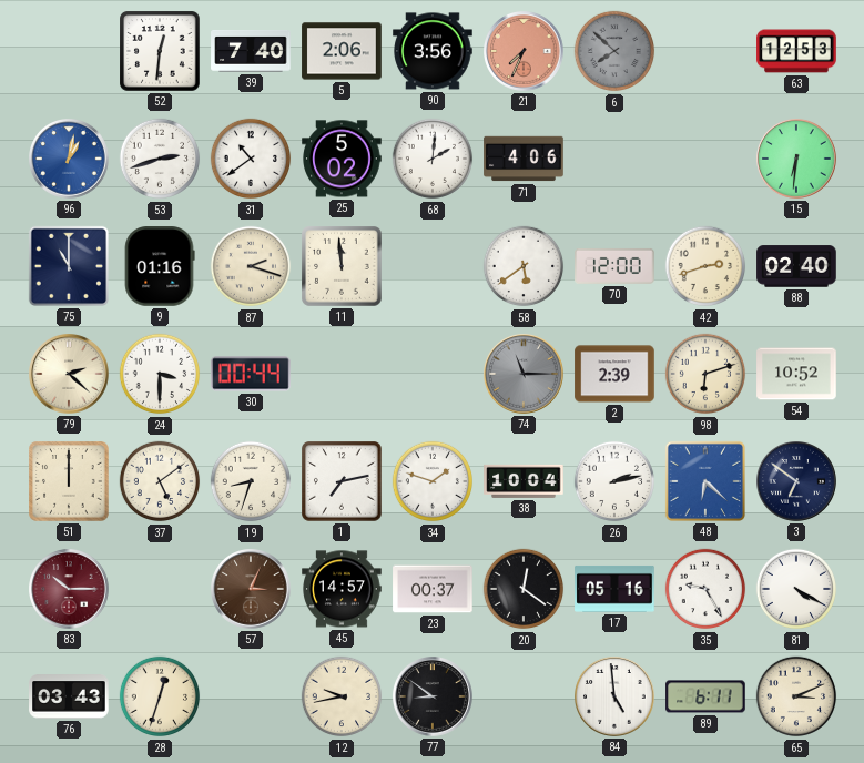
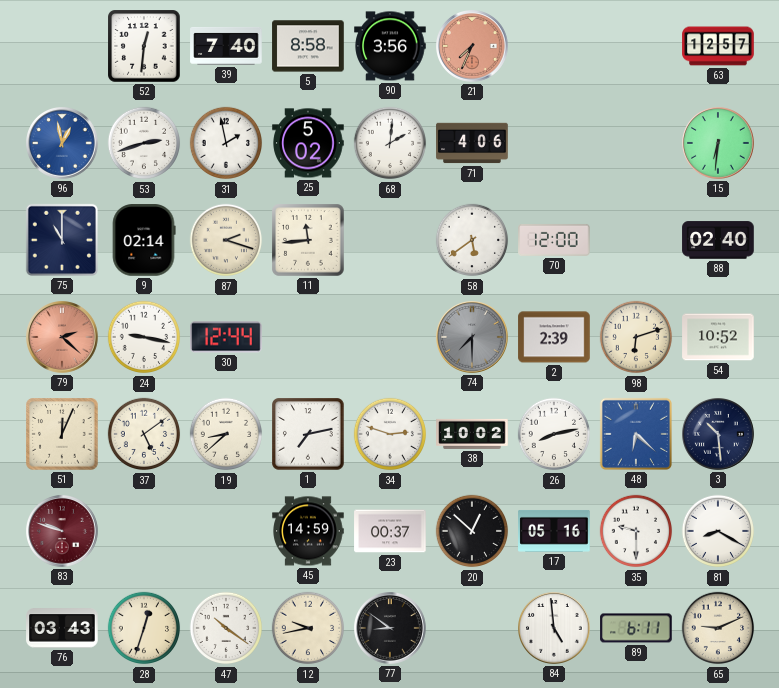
5: 2:06 -> 8:58 (308, 46)
6: 7:52 -> none (614, 51)
63: 12:53 -> 12:57 (718, 46)
96: 1:02 -> 12:58 (63, 144)
31: 10:39 -> 1:58 (226, 143)
9: 01:16 -> 02:14 (144, 240)
11: 11:59 -> 11:44 (308, 240)
42: 2:42 -> none (705, 266)
79 dial: cream -> salmon (63, 338)
24: 3:30 -> 9:17 (144, 337)
30: 00:44 -> 12:44 (226, 337)
74: 11:15 -> 7:30 (473, 338)
51: 12:00 -> 12:04 (62, 434)
19: 8:33 -> 8:38 (226, 434)
34: 1:48 -> 2:48 (390, 434)
38: 10:04 -> 10:02 (472, 434)
26: 2:13 -> 8:13 (554, 434)
3: 6:51 -> 10:29 (719, 435)
83: 10:15 -> 9:48 (63, 532)
57: 3:04 -> none (252, 590)
45: 14:57 -> 14:59 (308, 531)
20: 12:21 -> 12:52 (472, 531)
35: 9:25 -> 9:30 (636, 531)
81: 4:20 -> 8:20 (718, 531)
47: none -> 10:21 (226, 628)
65: 3:11 -> 9:11 (718, 628)
